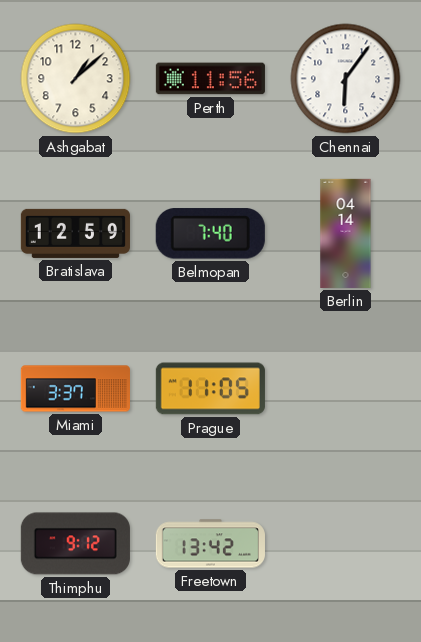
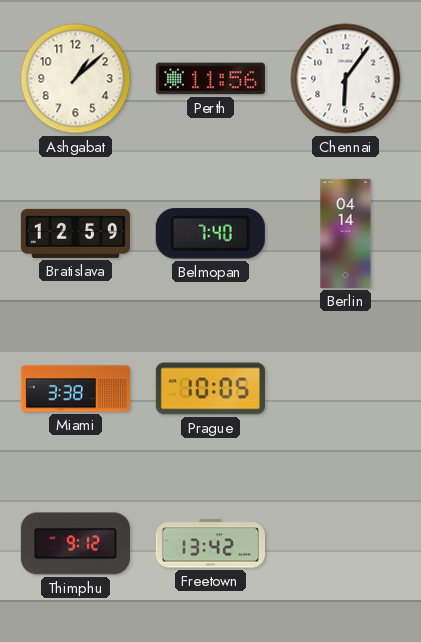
Miami: 3:37 -> 3:38 (75, 389)
Prague: 11:05 -> 10:05 (210, 389)
